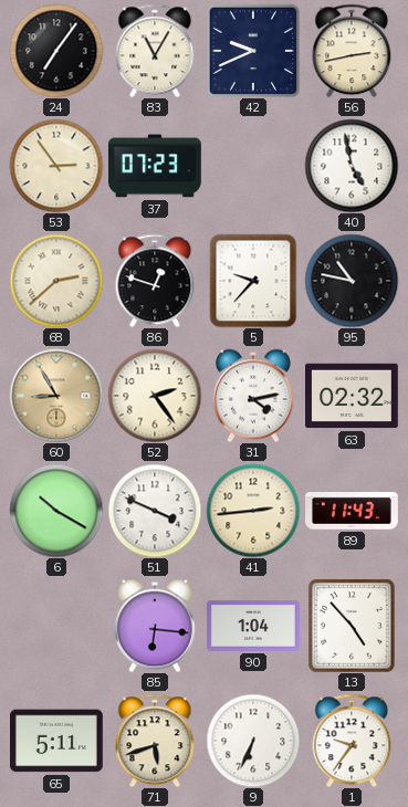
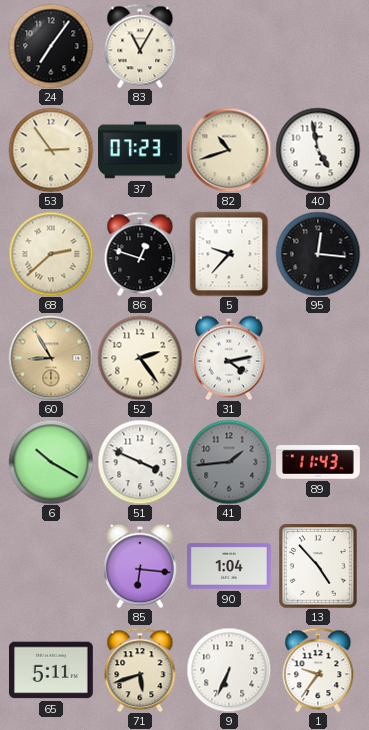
42: 9:41 -> none (252, 50)
56: 2:43 -> none (352, 51)
82: none -> 10:42 (229, 150)
95: 10:47 -> 12:16 (318, 254)
63: 02:32 -> none (353, 396)
41: 2:44 -> 1:44 (229, 462)
41 dial: cream -> grey (229, 462)
